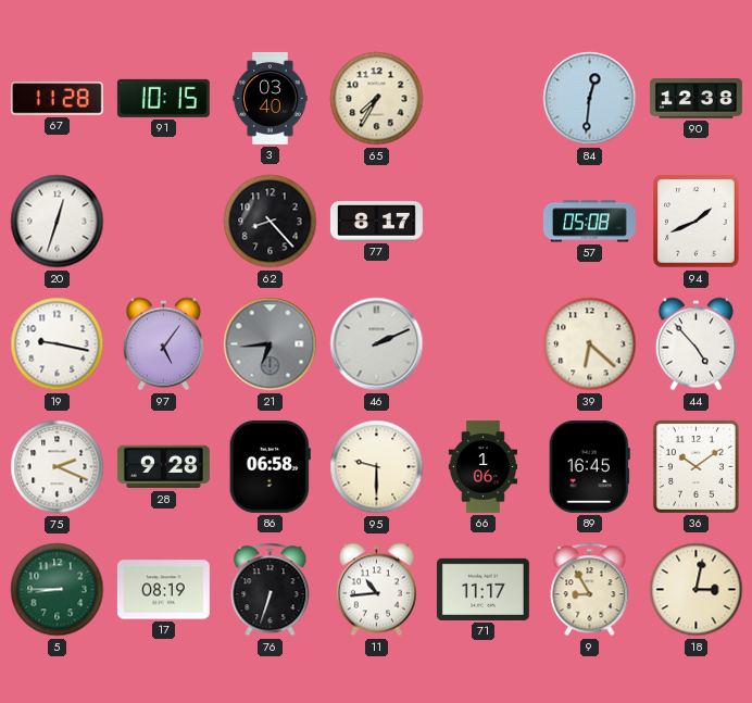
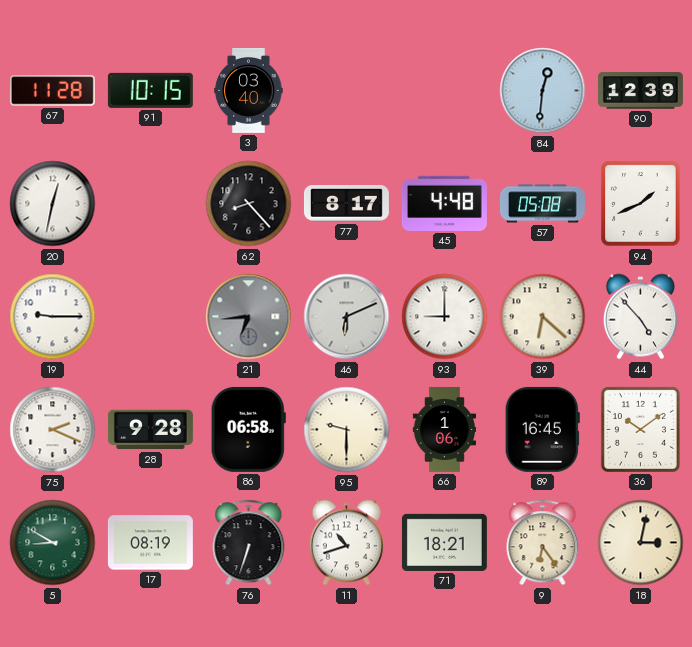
65: 7:35 -> none (377, 99)
90: 12:38 -> 12:39 (640, 91)
20: 12:33 -> 12:32 (53, 204)
45: none -> 4:48 (444, 203)
19: 9:17 -> 9:15 (53, 317)
97: 5:06 -> none (163, 344)
46: 2:11 -> 6:11 (347, 317)
93: none -> 9:00 (445, 317)
5: 8:45 -> 8:50 (53, 543)
11: 10:44 -> 10:42 (346, 543)
71: 11:17 -> 18:21 (444, 542)
9: 8:55 -> 6:24 (543, 543)
